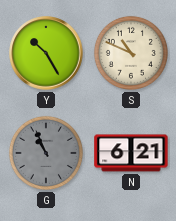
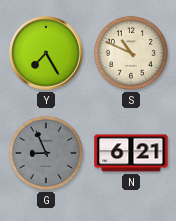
Y: 10:25 -> 7:25 (46, 53)
G: 10:56 -> 8:56 (46, 153)
